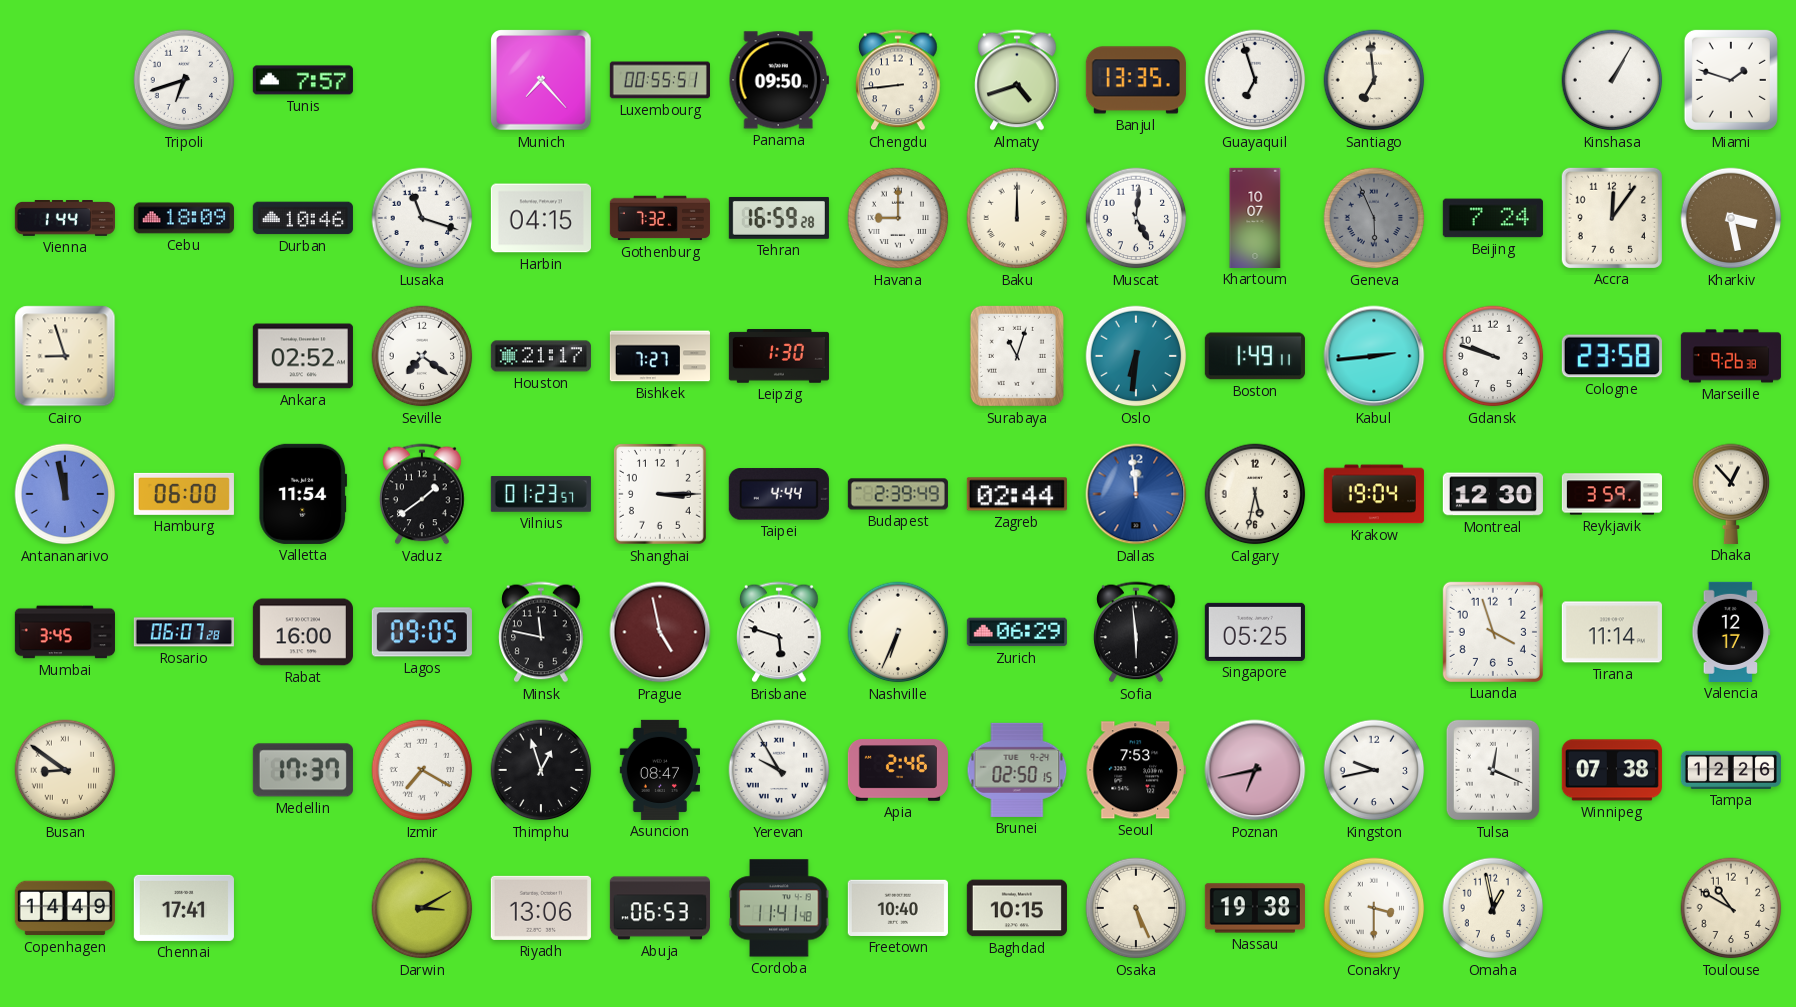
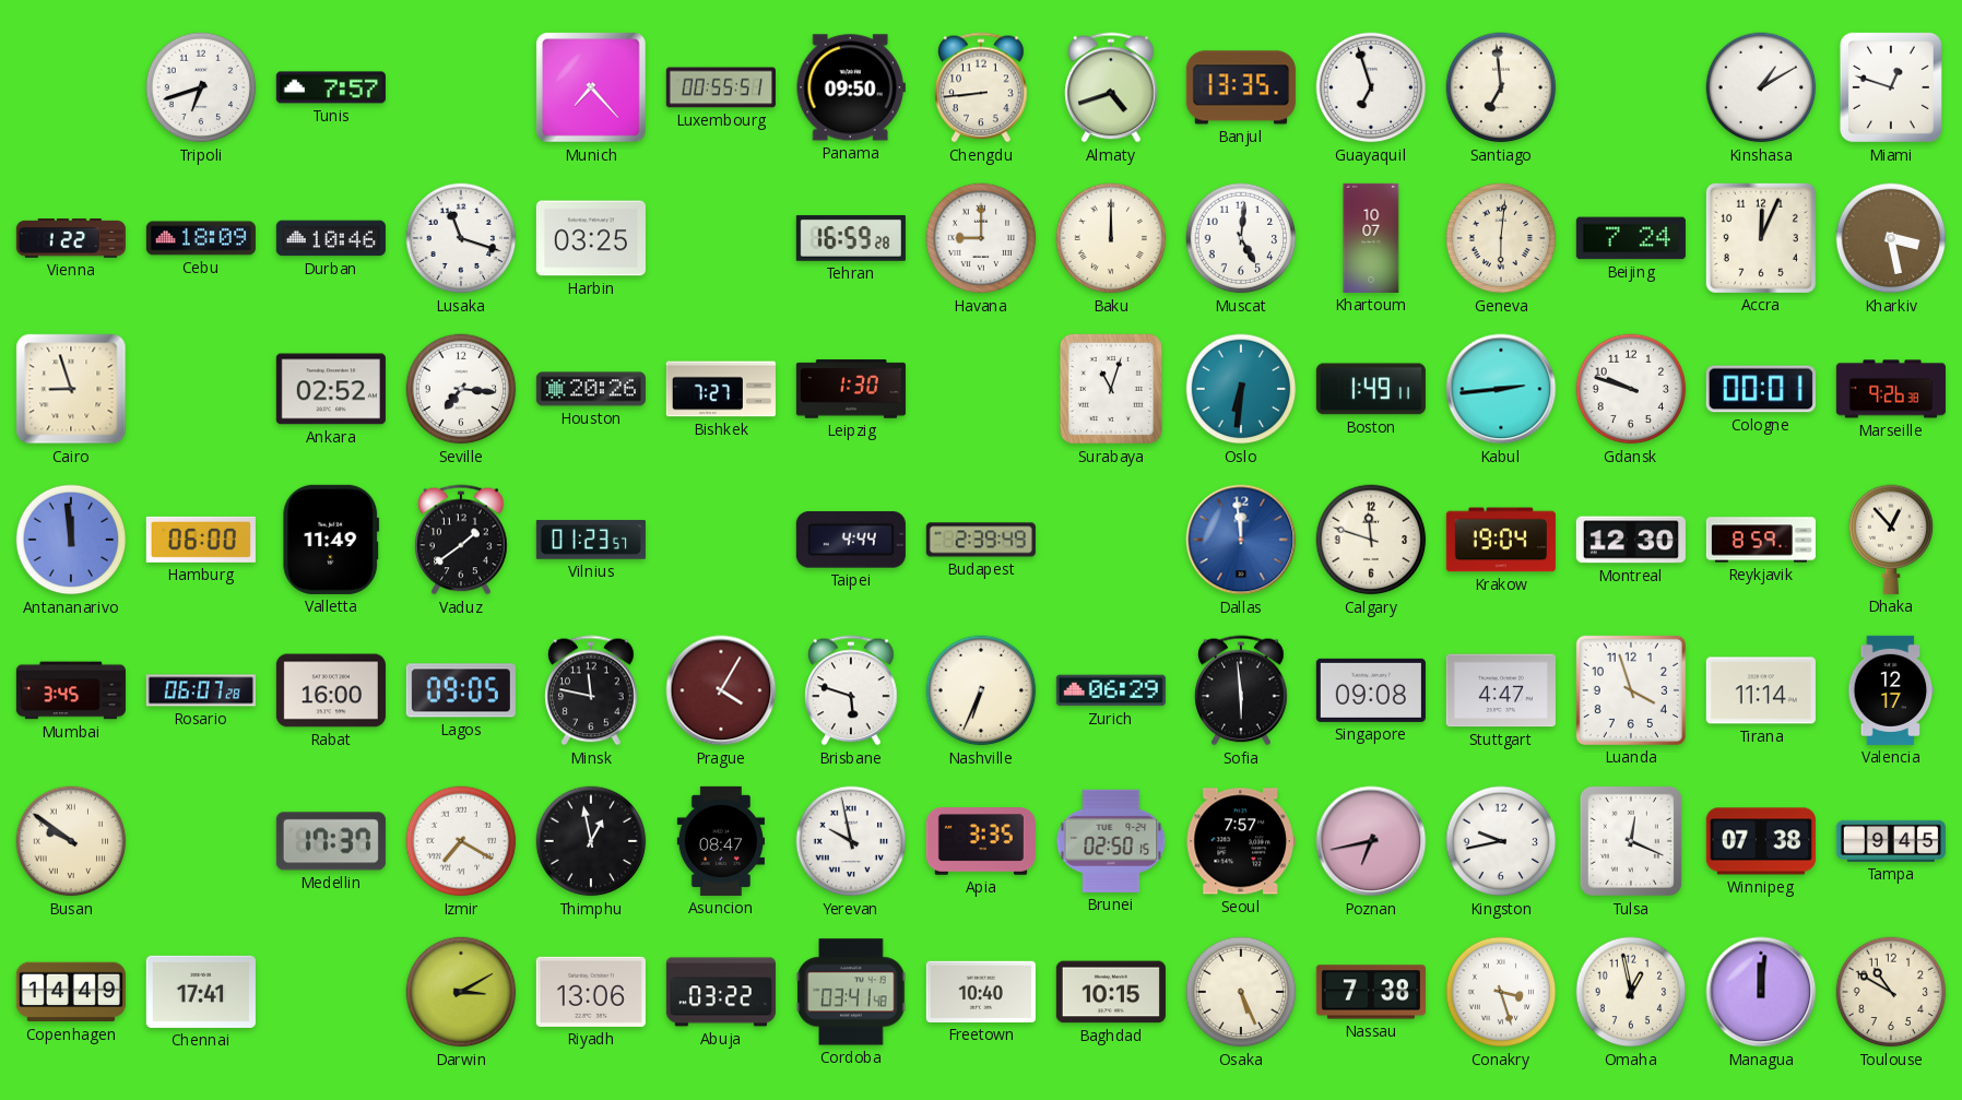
Kinshasa: 1:05 -> 1:10 (1761, 87)
Miami: 1:48 -> 12:48 (1891, 87)
Vienna: 1:44 -> 1:22 (71, 239)
Harbin: 04:15 -> 03:25 (591, 238)
Gothenburg: 7:32 -> none (660, 218)
Geneva: 5:56 -> 6:01 (1501, 238)
Geneva dial: grey -> cream (1501, 238)
Accra: 12:06 -> 12:04 (1761, 238)
Seville: 7:21 -> 7:16 (461, 389)
Houston: 21:17 -> 20:26 (591, 389)
Cologne: 23:58 -> 00:01 (1761, 389)
Antananarivo: 11:58 -> 11:59 (71, 540)
Valletta: 11:54 -> 11:49 (331, 540)
Shanghai: 3:15 -> none (660, 494)
Zagreb: 02:44 -> none (1017, 494)
Calgary: 5:32 -> 11:48 (1371, 540)
Reykjavik: 3:59 -> 8:59 (1760, 540)
Prague: 4:58 -> 4:05 (721, 690)
Singapore: 05:25 -> 09:08 (1371, 690)
Stuttgart: none -> 4:47 (1501, 690)
Busan: 8:51 -> 9:51 (71, 841)
Thimphu: 12:57 -> 12:58 (591, 841)
Yerevan: 9:55 -> 9:58 (851, 841)
Apia: 2:46 -> 3:35 (981, 842)
Seoul: 7:53 -> 7:57 (1241, 841)
Tampa: 12:26 -> 9:45 (1891, 841)
Abuja: 06:53 -> 03:22 (721, 992)
Cordoba: 11:41 -> 03:41 (851, 992)
Nassau: 19:38 -> 7:38 (1371, 992)
Conakry: 3:30 -> 3:27 (1501, 992)
Managua: none -> 12:01 (1761, 992)
